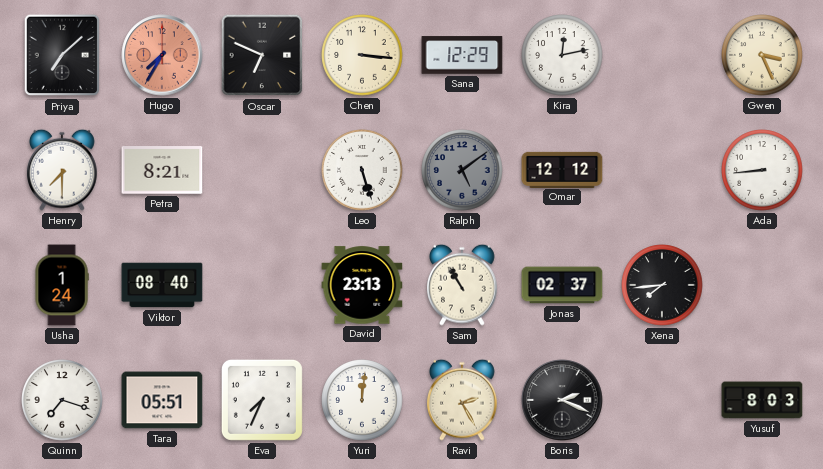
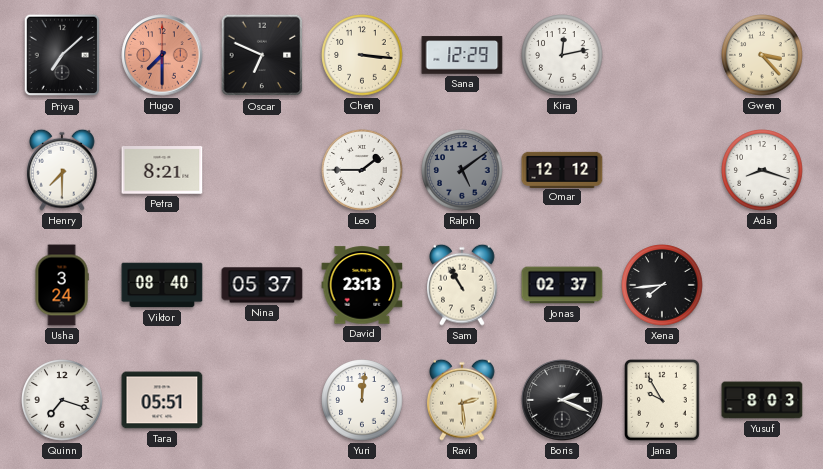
Hugo: 7:35 -> 7:30 (162, 55)
Gwen: 3:26 -> 3:23 (762, 55)
Leo: 5:27 -> 1:45 (362, 170)
Ada: 8:44 -> 8:18 (762, 170)
Usha: 1:24 -> 3:24 (62, 285)
Nina: none -> 05:37 (262, 285)
Eva: 7:34 -> none (262, 400)
Ravi: 2:25 -> 2:29 (463, 400)
Jana: none -> 9:55 (662, 400)
